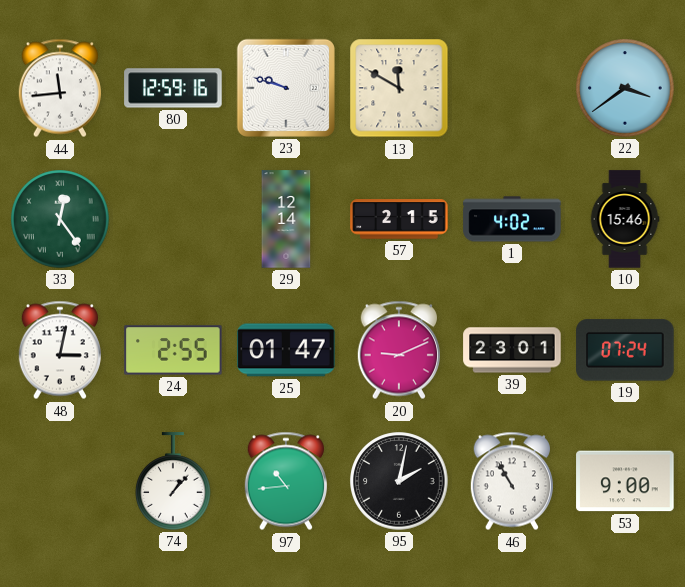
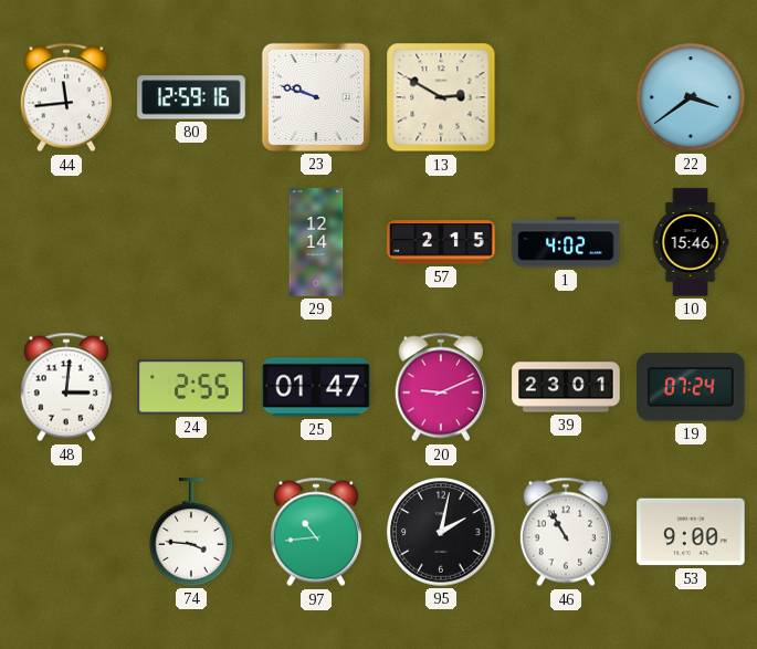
13: 11:50 -> 2:50 (441, 97)
33: 12:24 -> none (60, 219)
48: 3:02 -> 3:01 (65, 387)
74: 1:07 -> 3:46 (192, 532)
